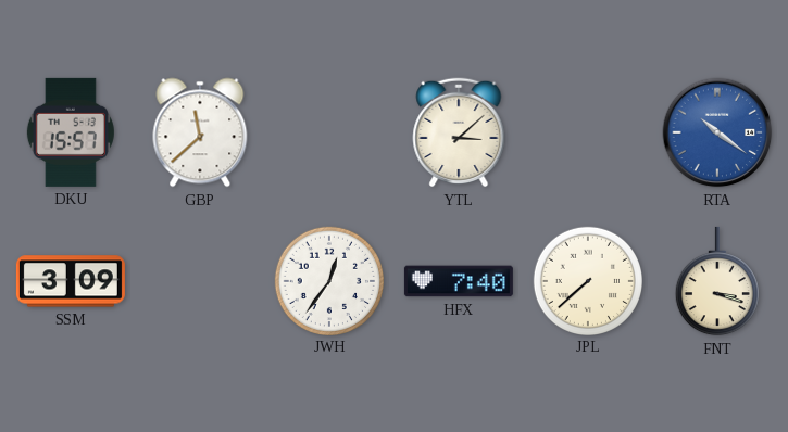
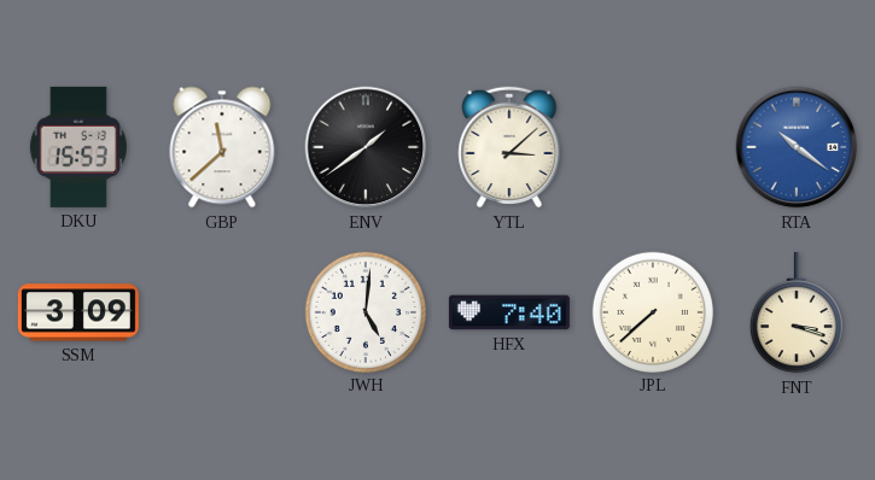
DKU: 15:57 -> 15:53 (78, 147)
ENV: none -> 1:39 (366, 147)
JWH: 12:36 -> 5:01 (364, 311)
